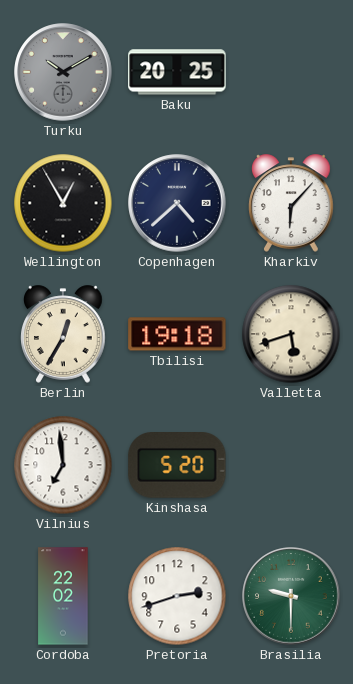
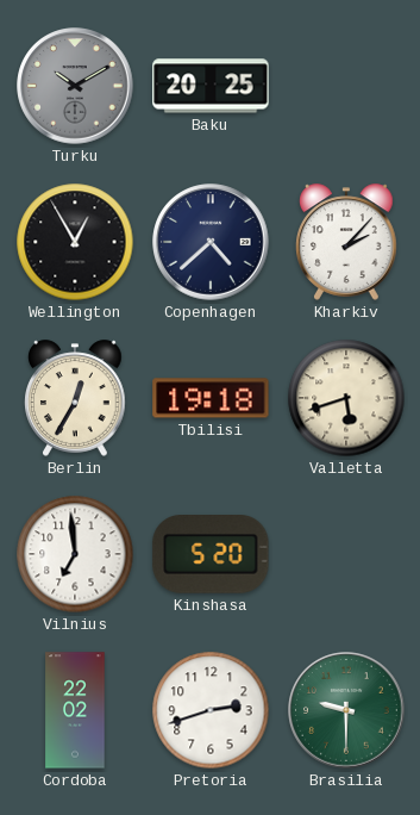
Kharkiv: 6:07 -> 2:07 (346, 242)
